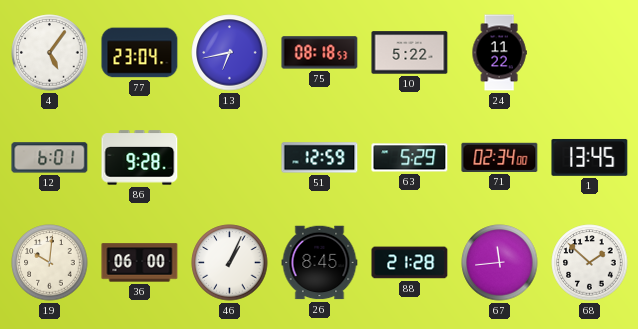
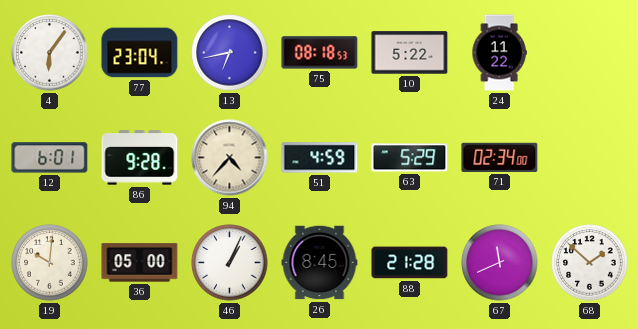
4: 5:06 -> 6:06 (50, 53)
94: none -> 4:37 (230, 158)
51: 12:59 -> 4:59 (320, 158)
1: 13:45 -> none (590, 157)
36: 06:00 -> 05:00 (140, 263)
67: 11:44 -> 11:41 (500, 263)
